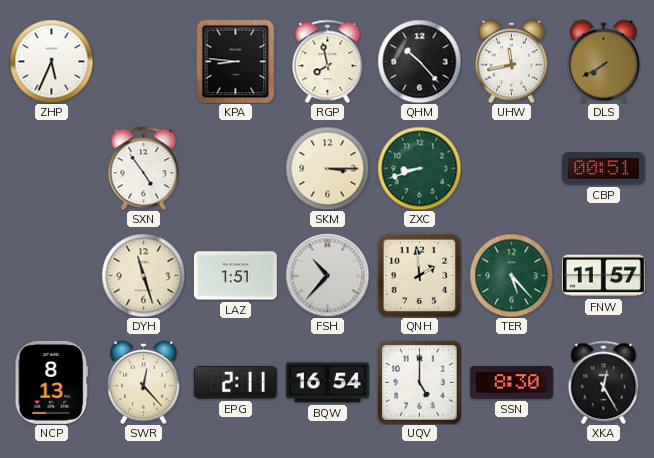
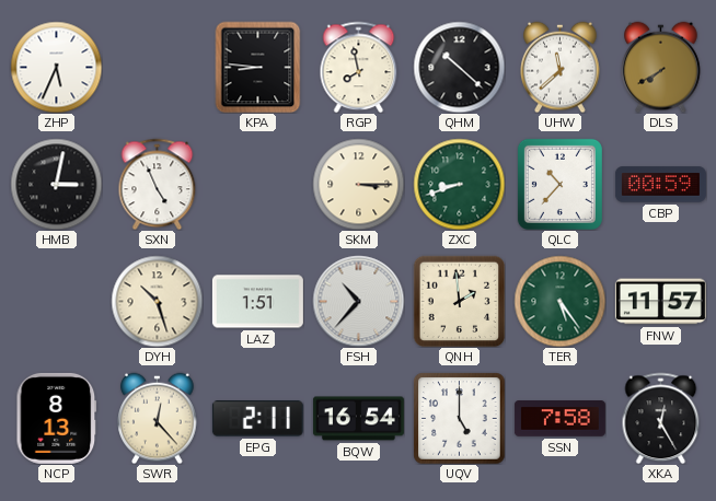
QHM: 10:23 -> 10:22 (459, 67)
UHW: 11:43 -> 11:38 (561, 67)
HMB: none -> 3:02 (56, 184)
SXN: 4:54 -> 4:56 (158, 184)
QLC: none -> 10:37 (559, 184)
CBP: 00:51 -> 00:59 (660, 185)
DYH: 11:27 -> 10:27 (157, 301)
TER: 5:23 -> 5:24 (559, 301)
SSN: 8:30 -> 7:58 (559, 419)
